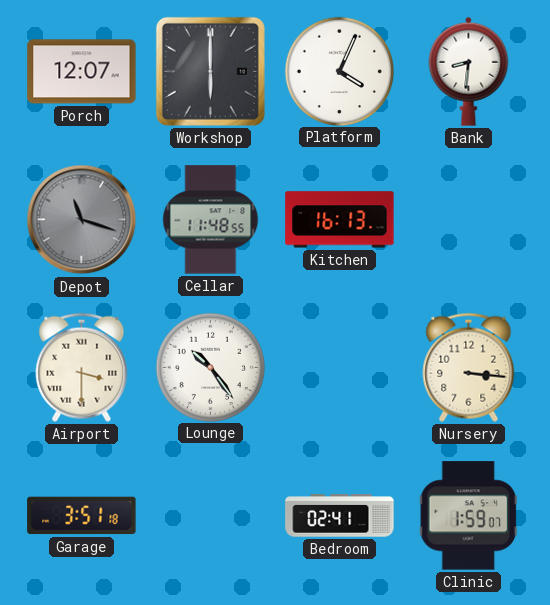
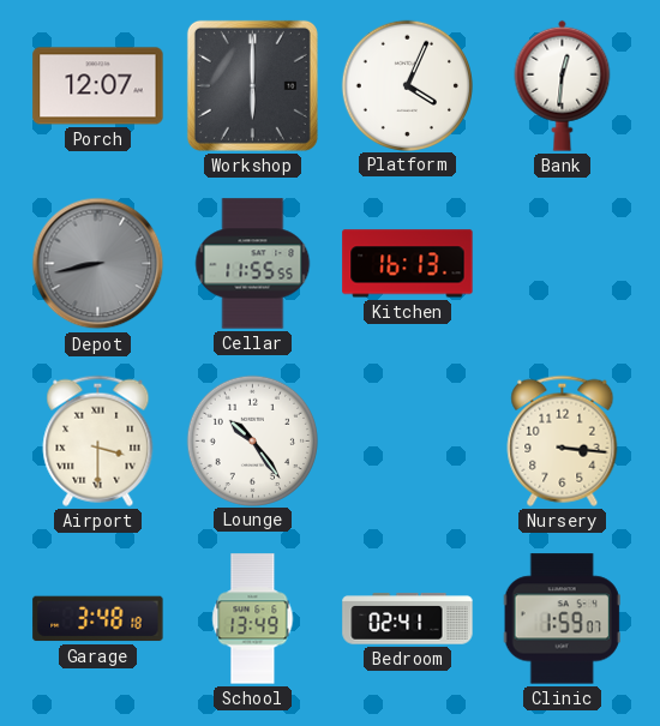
Bank: 8:31 -> 12:31 (563, 85)
Depot: 11:18 -> 8:43 (98, 264)
Cellar: 11:48 -> 11:55 (253, 264)
Garage: 3:51 -> 3:48 (98, 619)
School: none -> 13:49 (253, 619)
